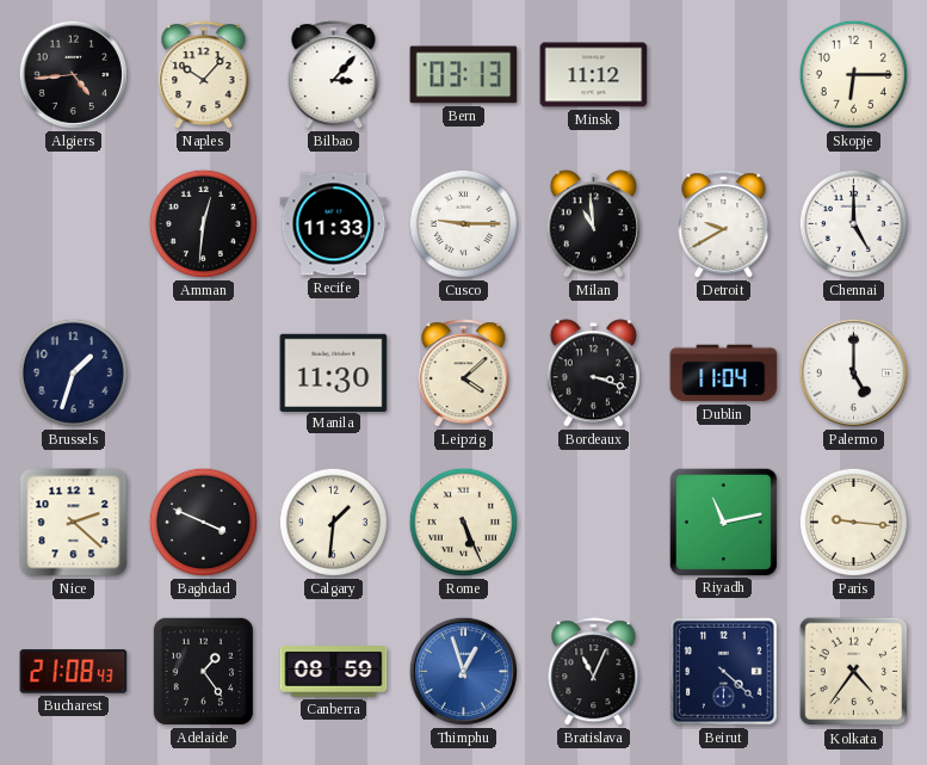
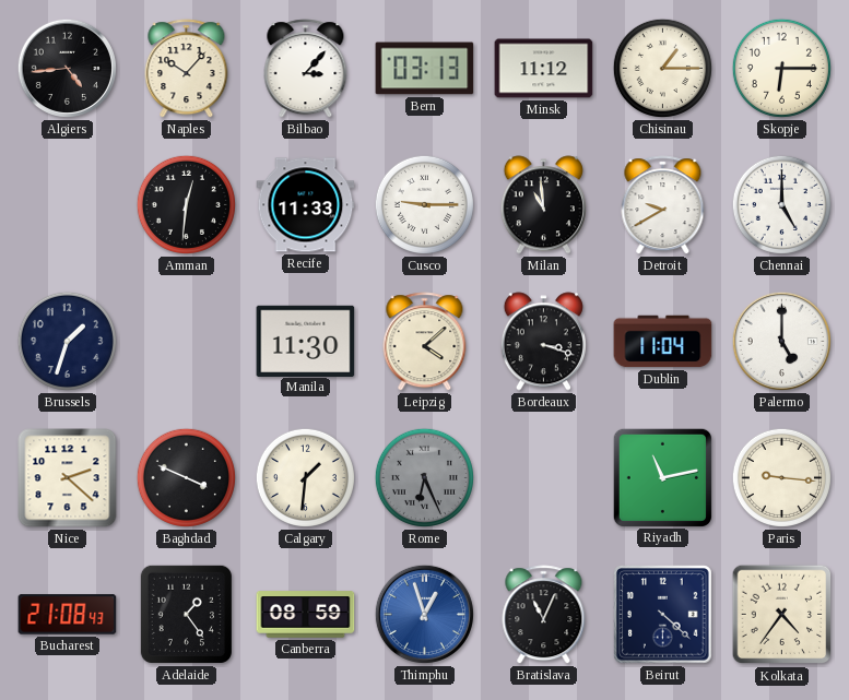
Chisinau: none -> 1:15 (662, 68)
Rome: 5:26 -> 6:26 (424, 477)
Rome dial: cream -> grey (424, 477)
